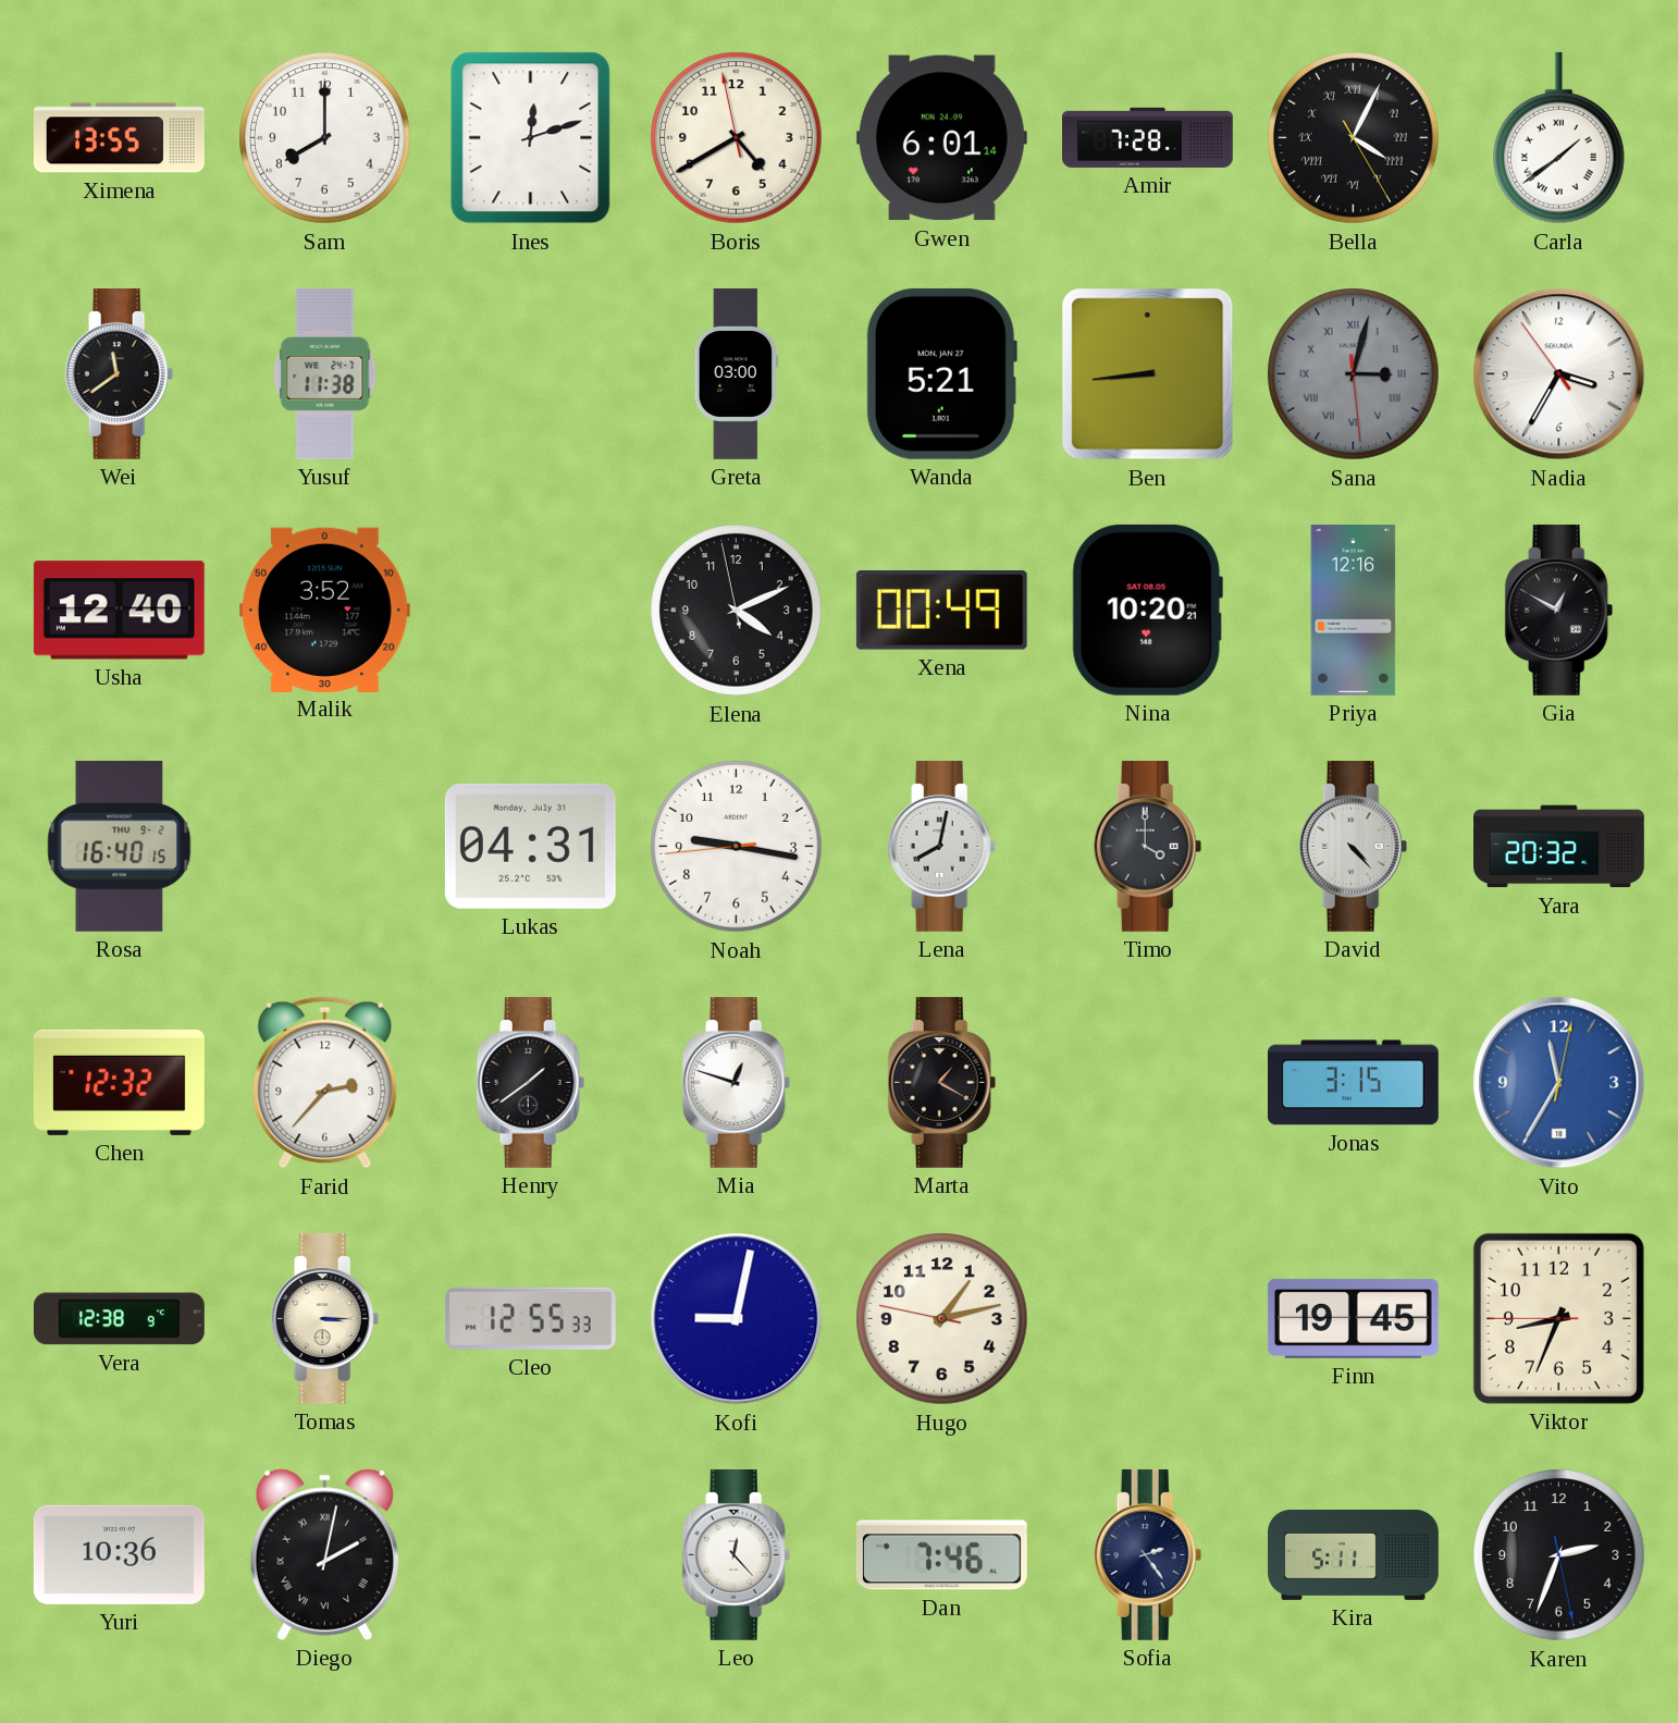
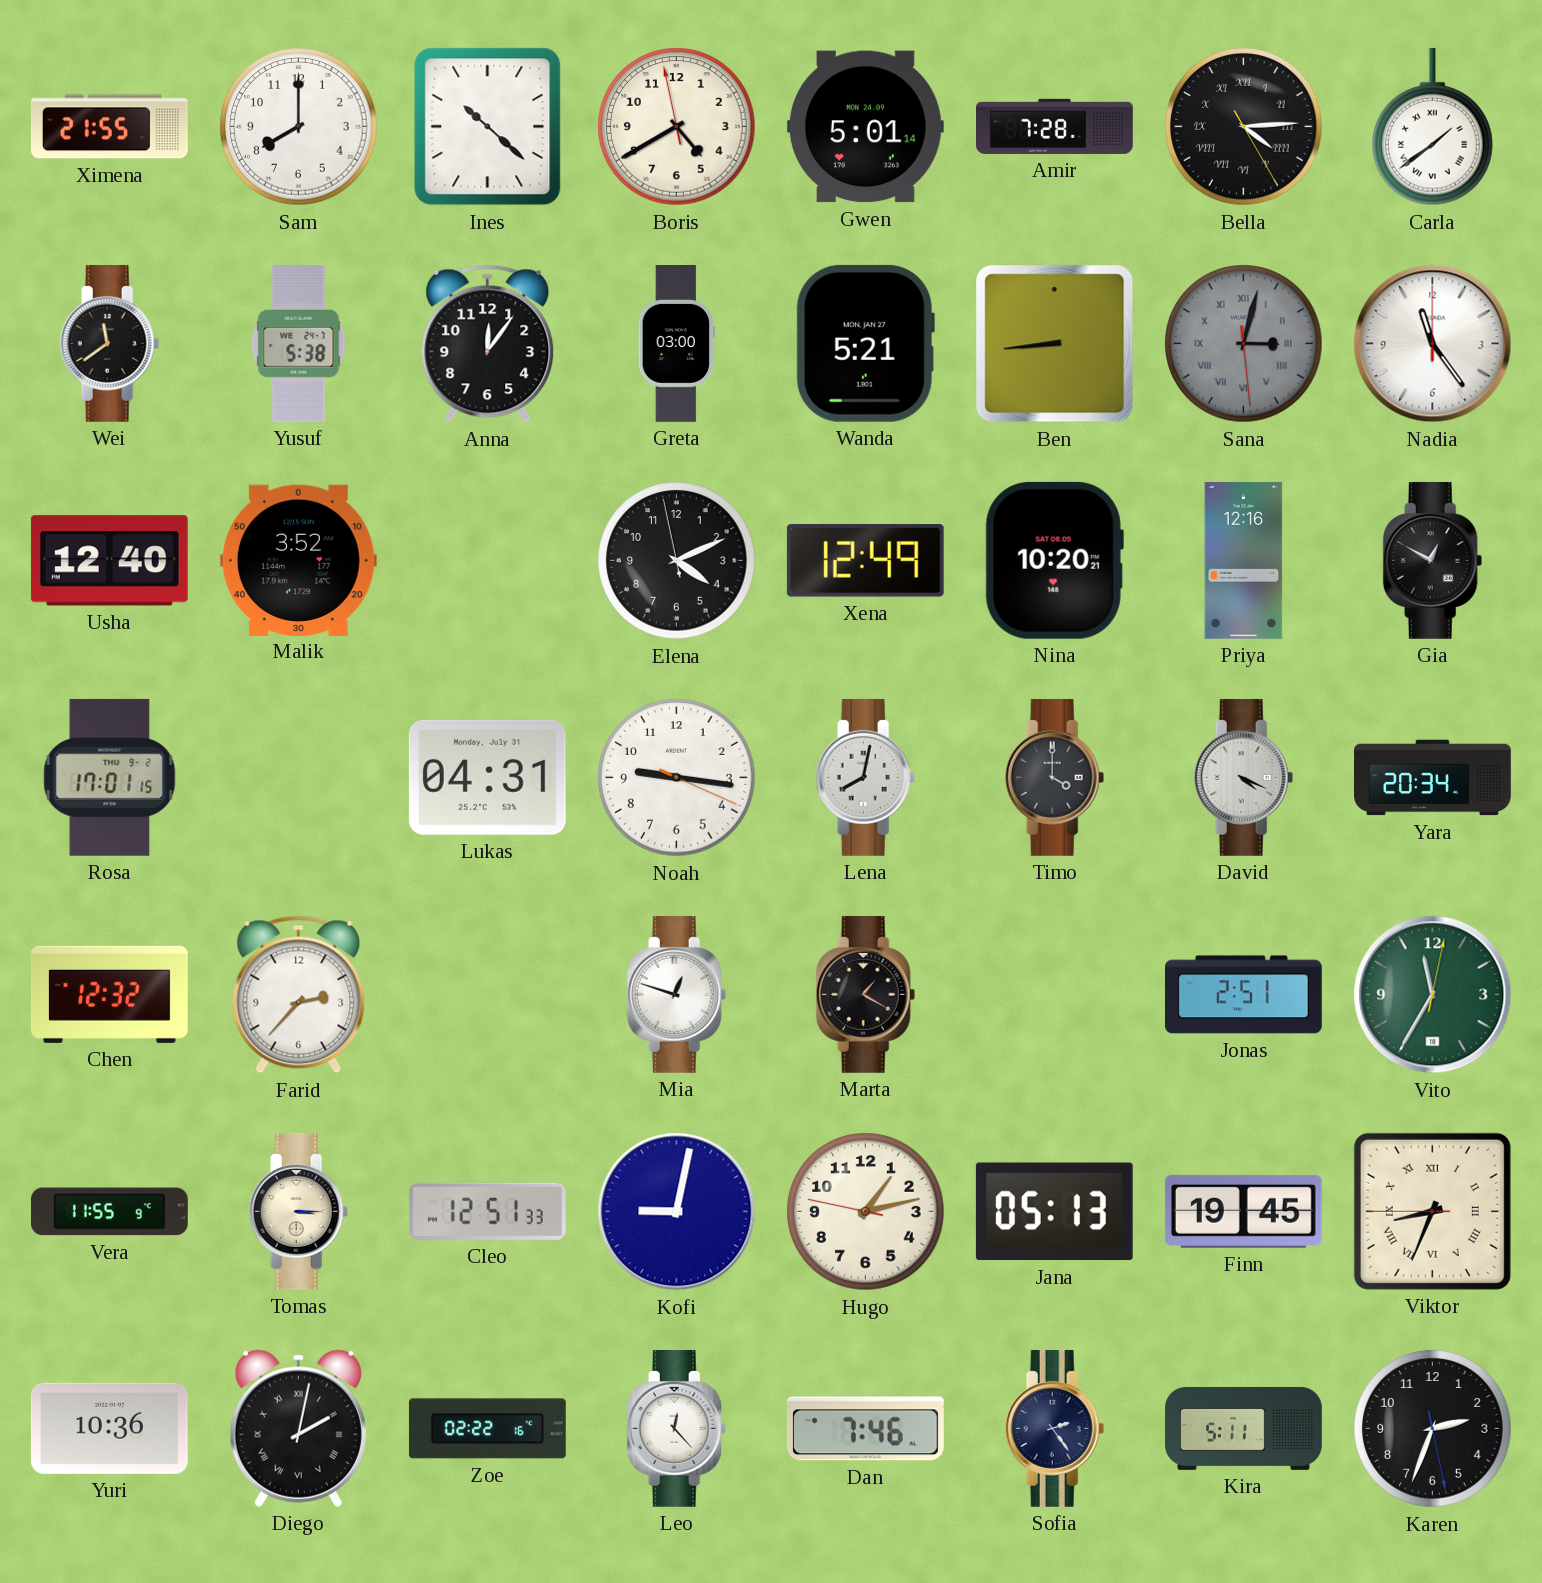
Ximena: 13:55 -> 21:55 (109, 127)
Ines: 12:12 -> 10:22 (488, 127)
Gwen: 6:01 -> 5:01 (865, 127)
Bella: 4:04 -> 4:14 (1244, 127)
Yusuf: 11:38 -> 5:38 (299, 343)
Anna: none -> 12:06 (488, 344)
Nadia: 3:34 -> 11:24 (1433, 344)
Xena: 00:49 -> 12:49 (865, 561)
Rosa: 16:40 -> 17:01 (110, 777)
Noah: 9:16:44 -> 9:16:19 (677, 778)
David: 4:23 -> 4:19 (1244, 777)
Yara: 20:32 -> 20:34 (1433, 778)
Henry: 1:39 -> none (531, 1082)
Jonas: 3:15 -> 2:51 (1243, 995)
Vito dial: blue -> green (1433, 995)
Vera: 12:38 -> 11:55 (109, 1212)
Cleo: 12:55 -> 12:51 (487, 1211)
Jana: none -> 05:13 (1054, 1212)
Viktor numerals: Arabic -> Roman (1432, 1211)
Zoe: none -> 02:22 (487, 1429)
